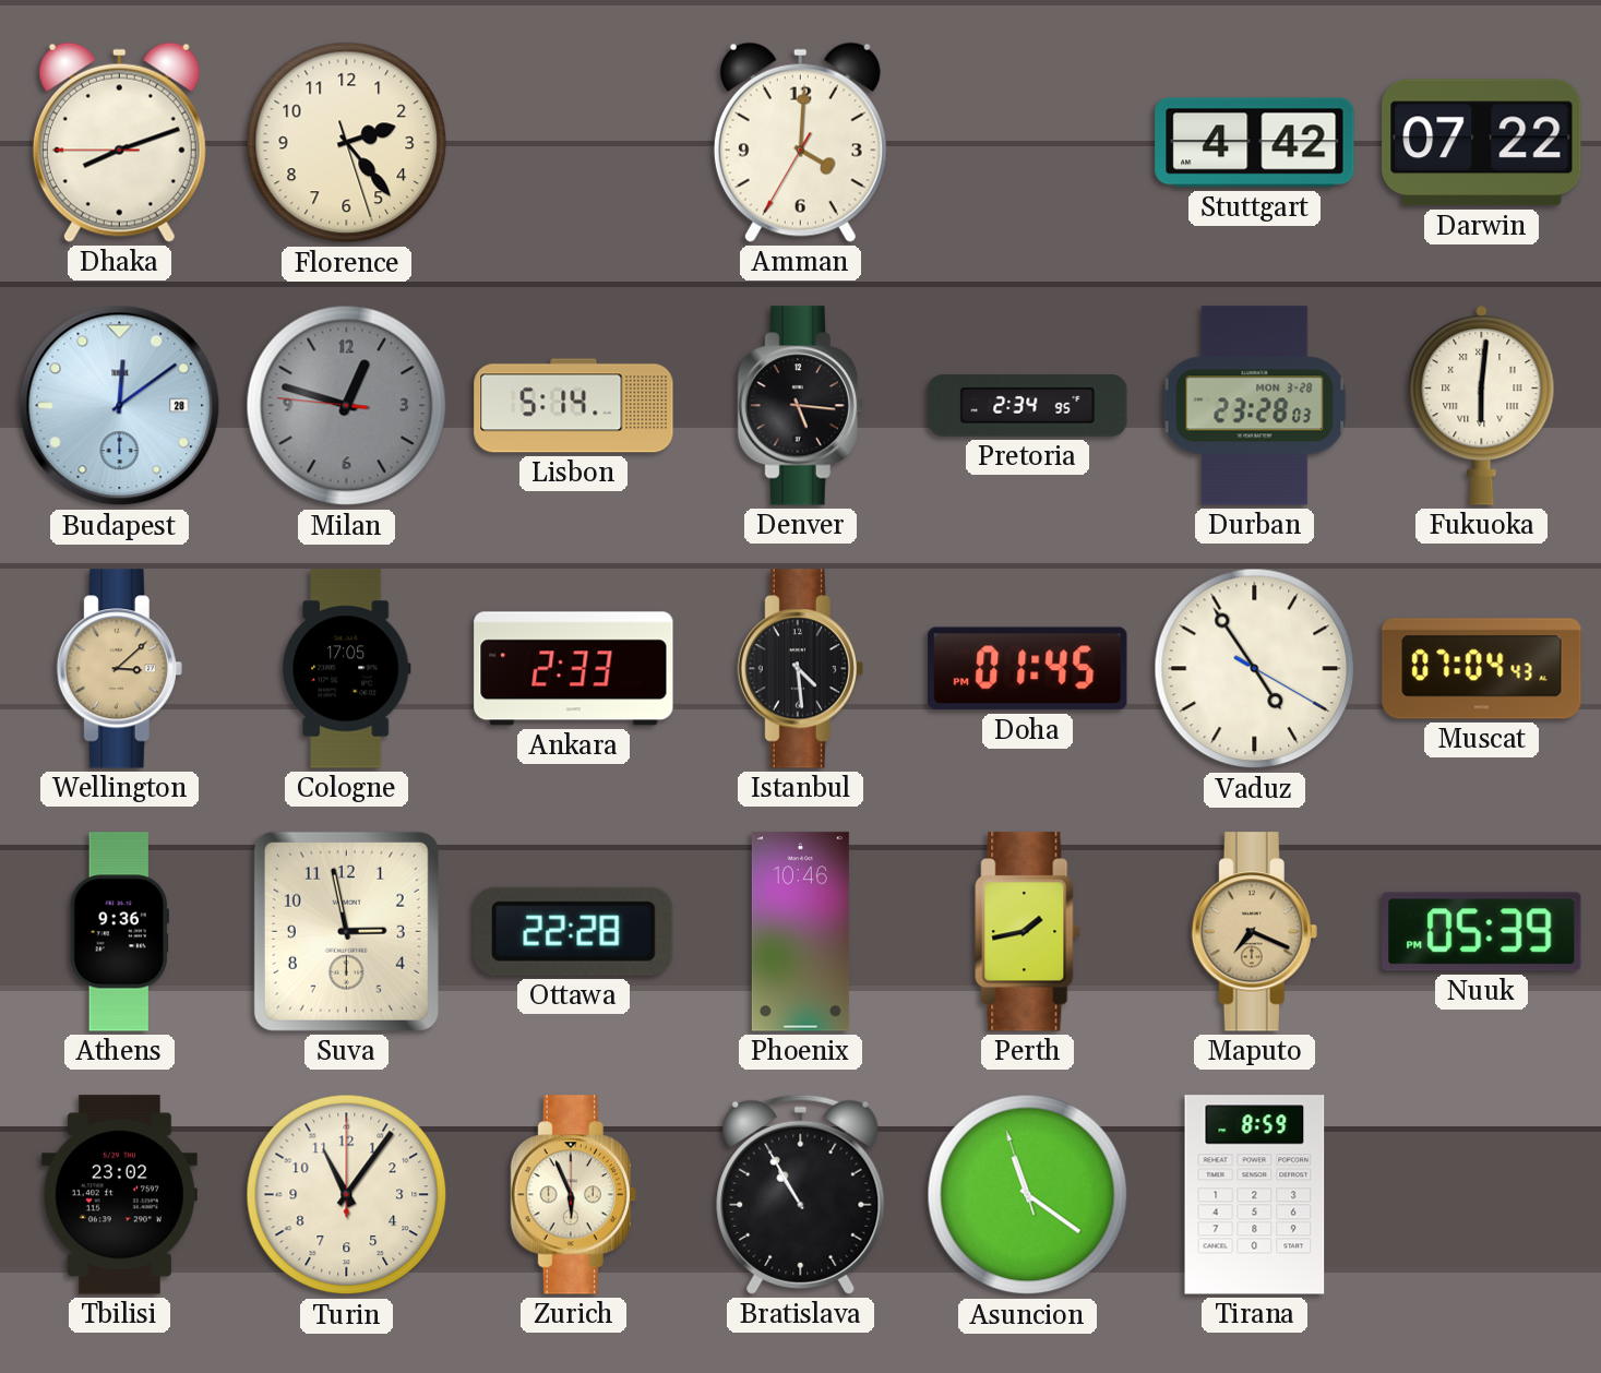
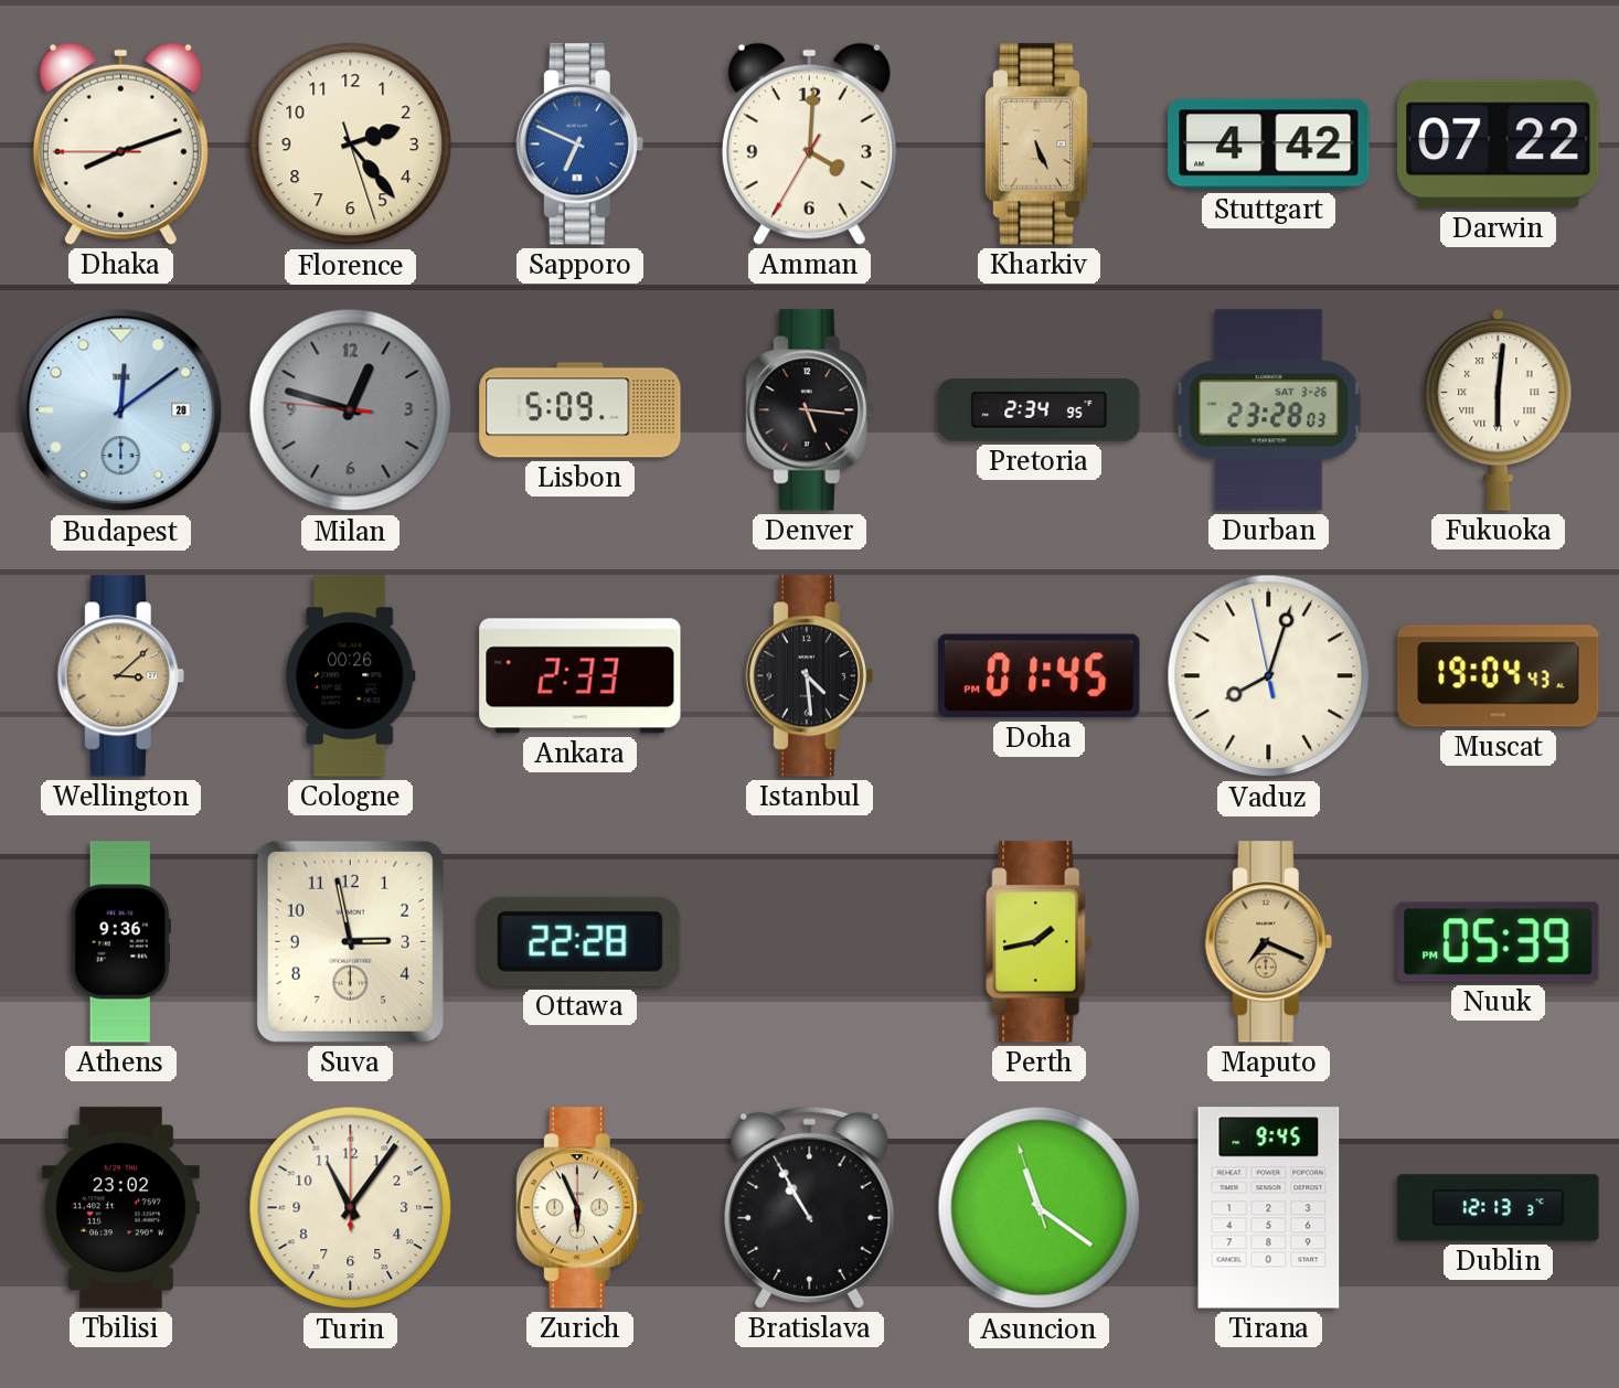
Sapporo: none -> 6:49 (579, 145)
Kharkiv: none -> 5:26 (1038, 145)
Lisbon: 5:14 -> 5:09 (581, 410)
Durban date: MON 3-28 -> SAT 3-26 (1269, 410)
Cologne: 17:05 -> 00:26 (351, 676)
Vaduz: 4:54 -> 8:02 (1269, 676)
Muscat: 07:04 -> 19:04 (1499, 676)
Phoenix: 10:46 -> none (800, 932)
Tirana: 8:59 -> 9:45 (1269, 1208)
Dublin: none -> 12:13 (1499, 1208)
